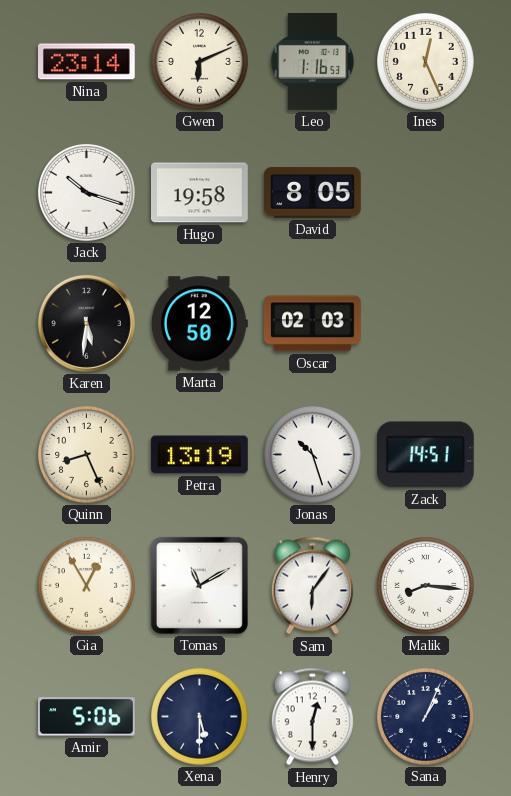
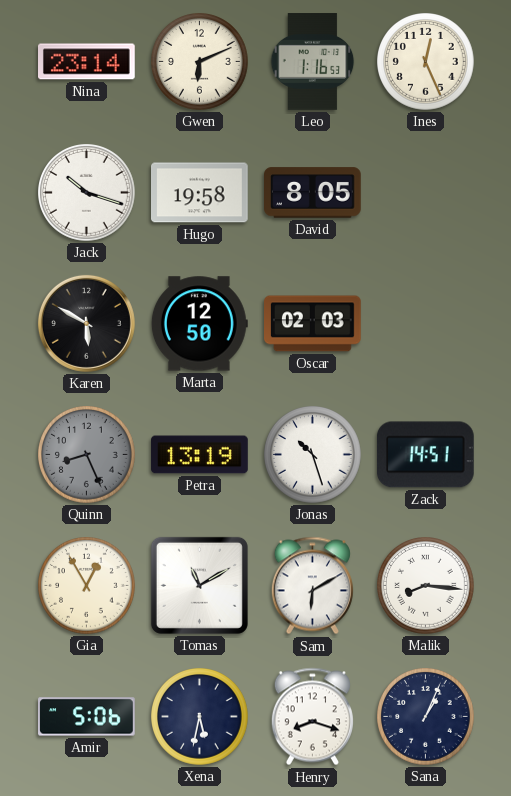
Karen: 5:31 -> 5:50 (86, 323)
Quinn dial: cream -> grey (87, 455)
Sam: 6:06 -> 6:10 (312, 586)
Xena: 5:30 -> 5:32 (200, 717)
Henry: 12:30 -> 8:18 (312, 717)
